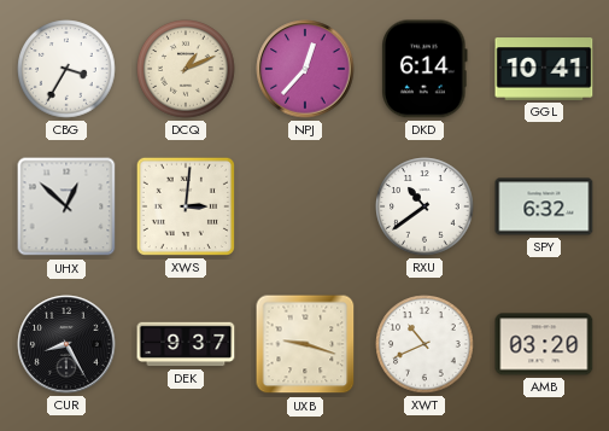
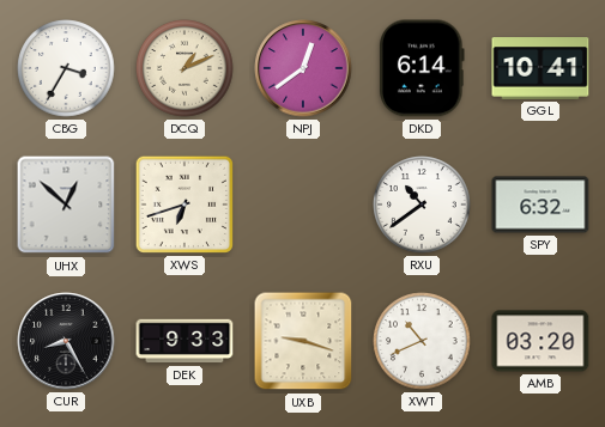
NPJ: 12:37 -> 12:39 (303, 68)
XWS: 3:01 -> 6:42 (184, 205)
DEK: 9:37 -> 9:33 (184, 341)
